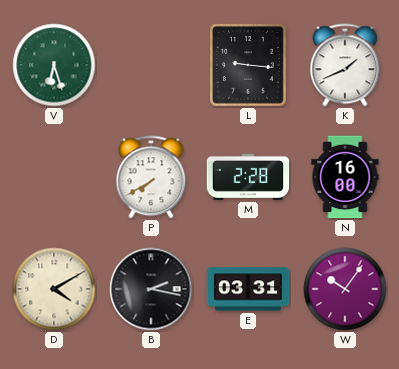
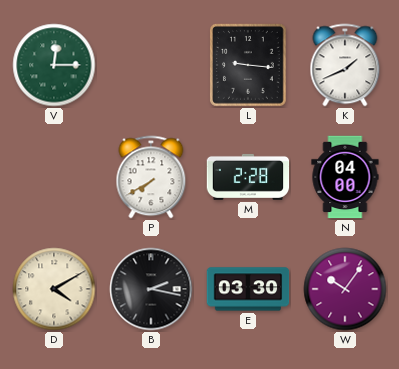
V: 6:27 -> 12:15 (54, 65)
N: 16:00 -> 04:00 (345, 177)
E: 03:31 -> 03:30 (248, 289)
